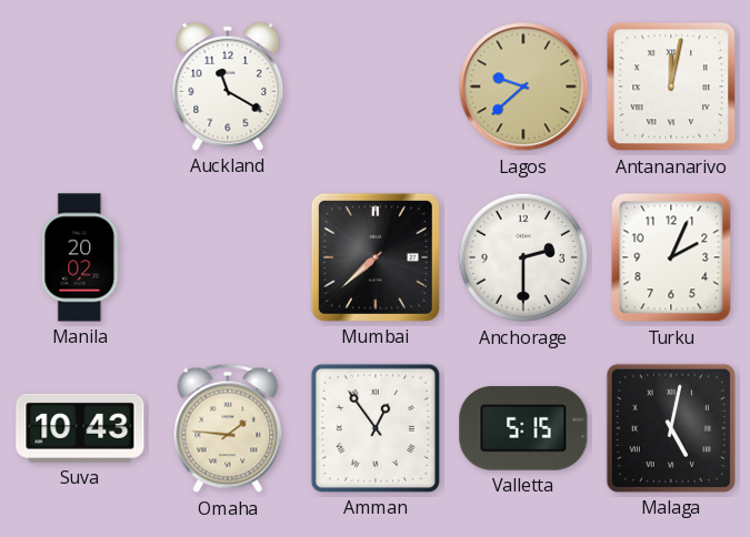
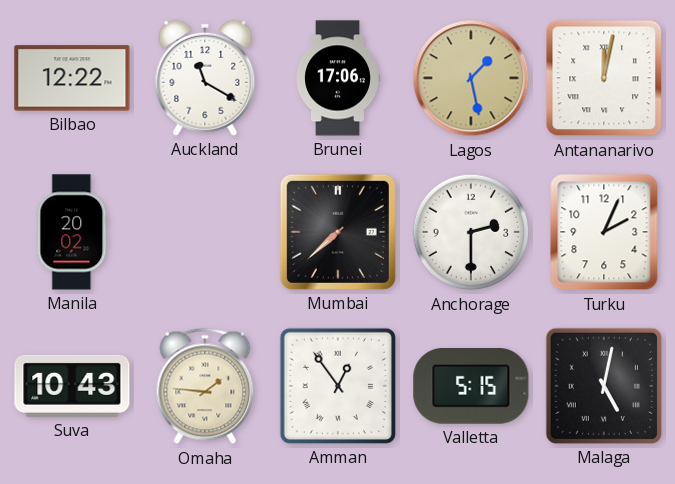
Bilbao: none -> 12:22 (72, 78)
Brunei: none -> 17:06 (338, 78)
Lagos: 9:38 -> 1:28 (471, 78)
